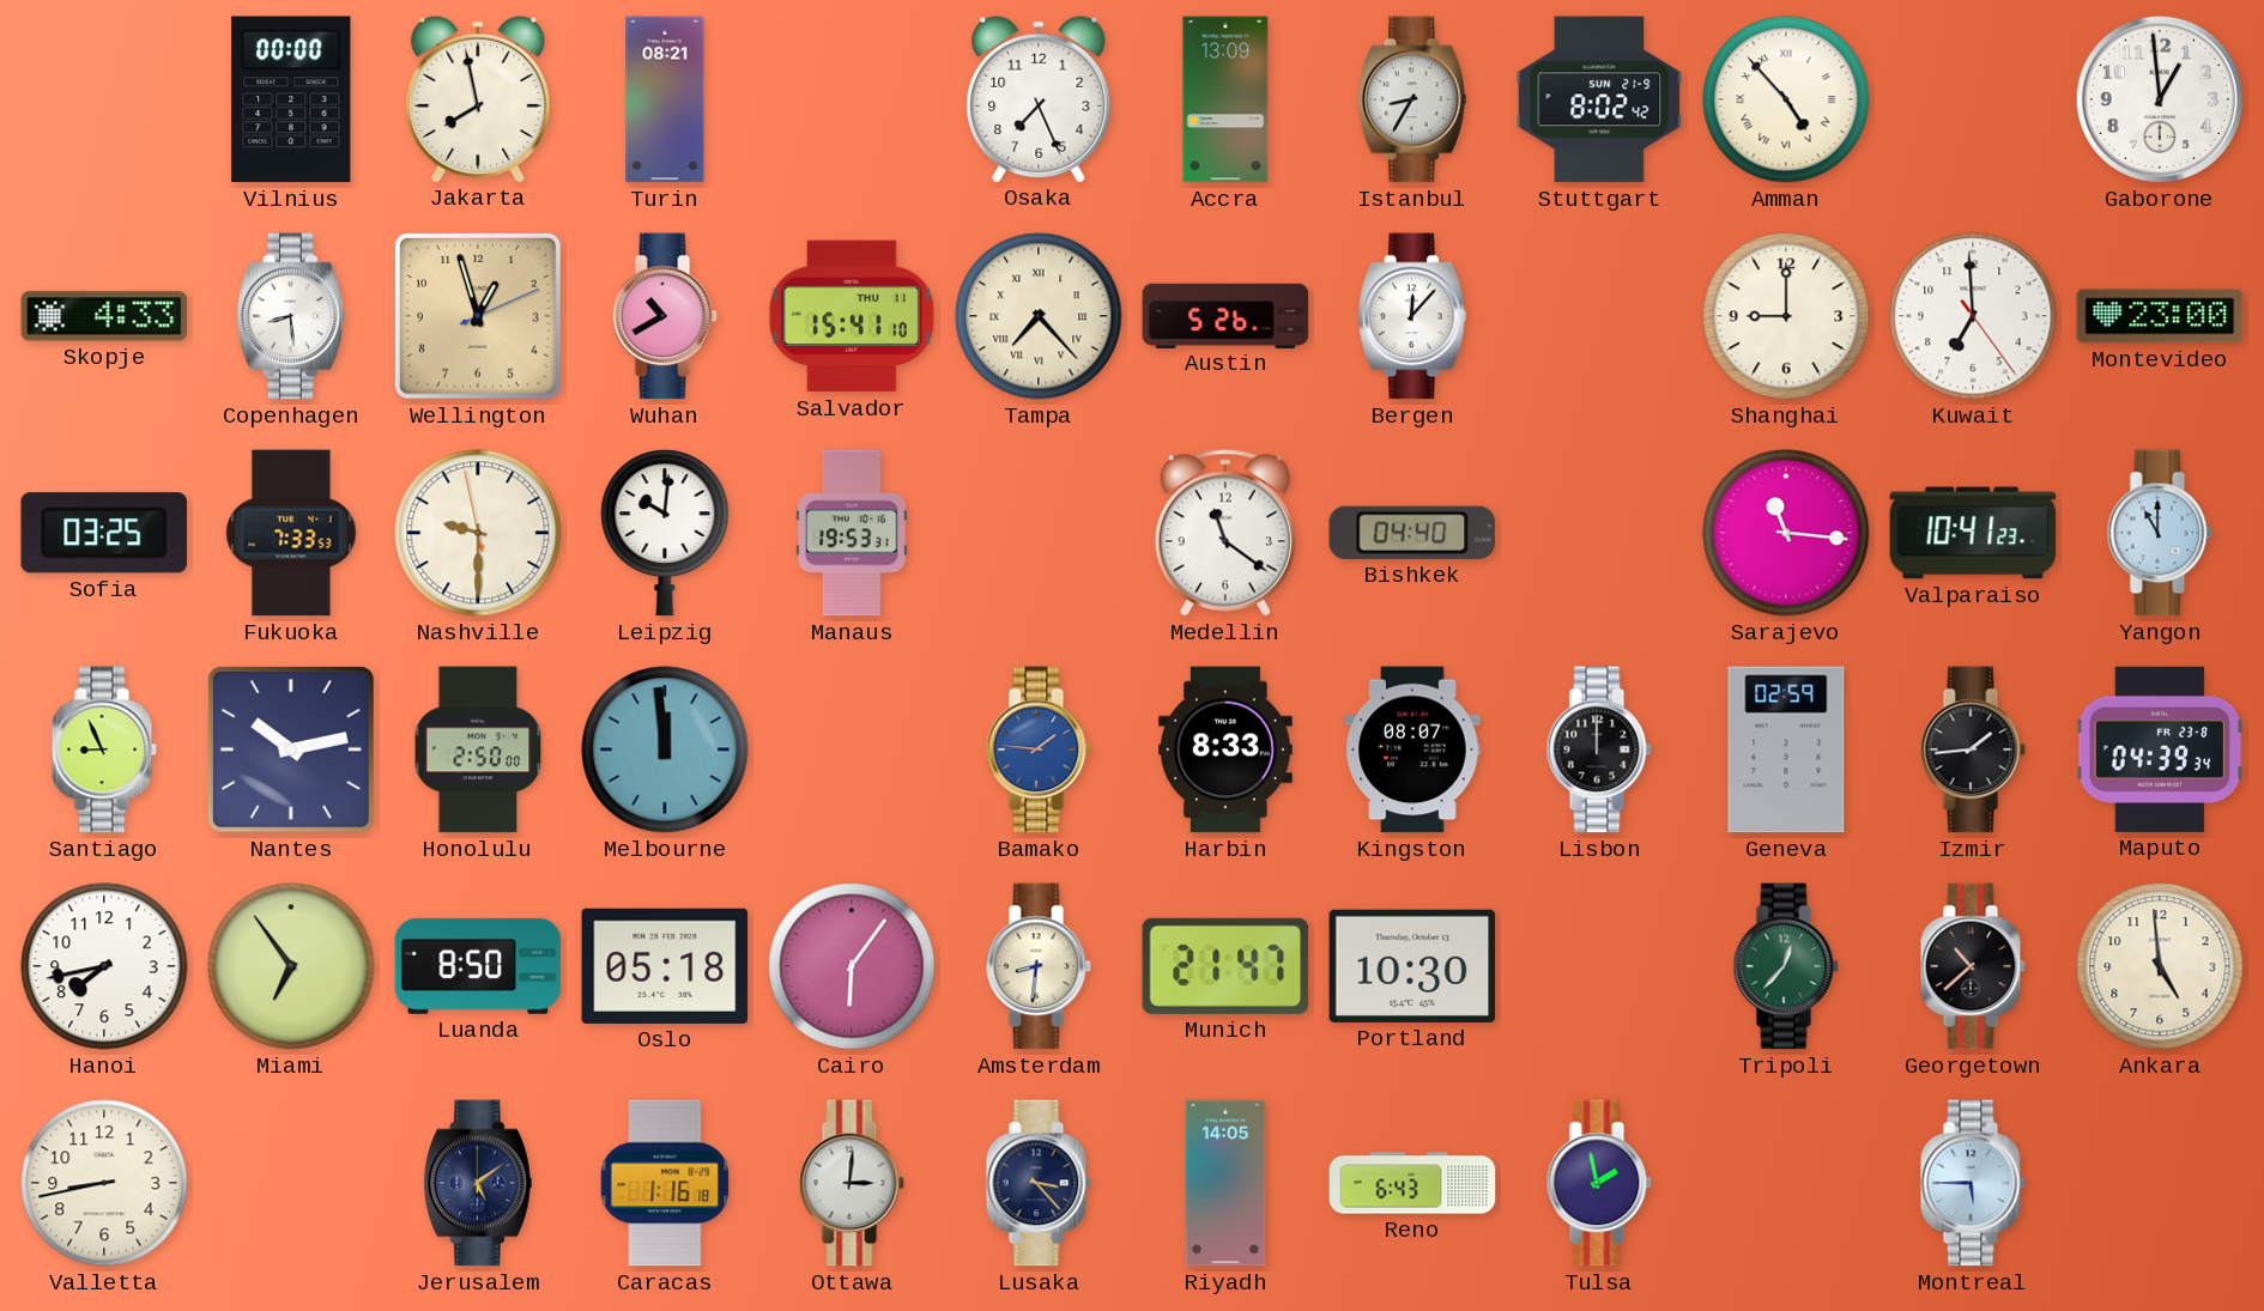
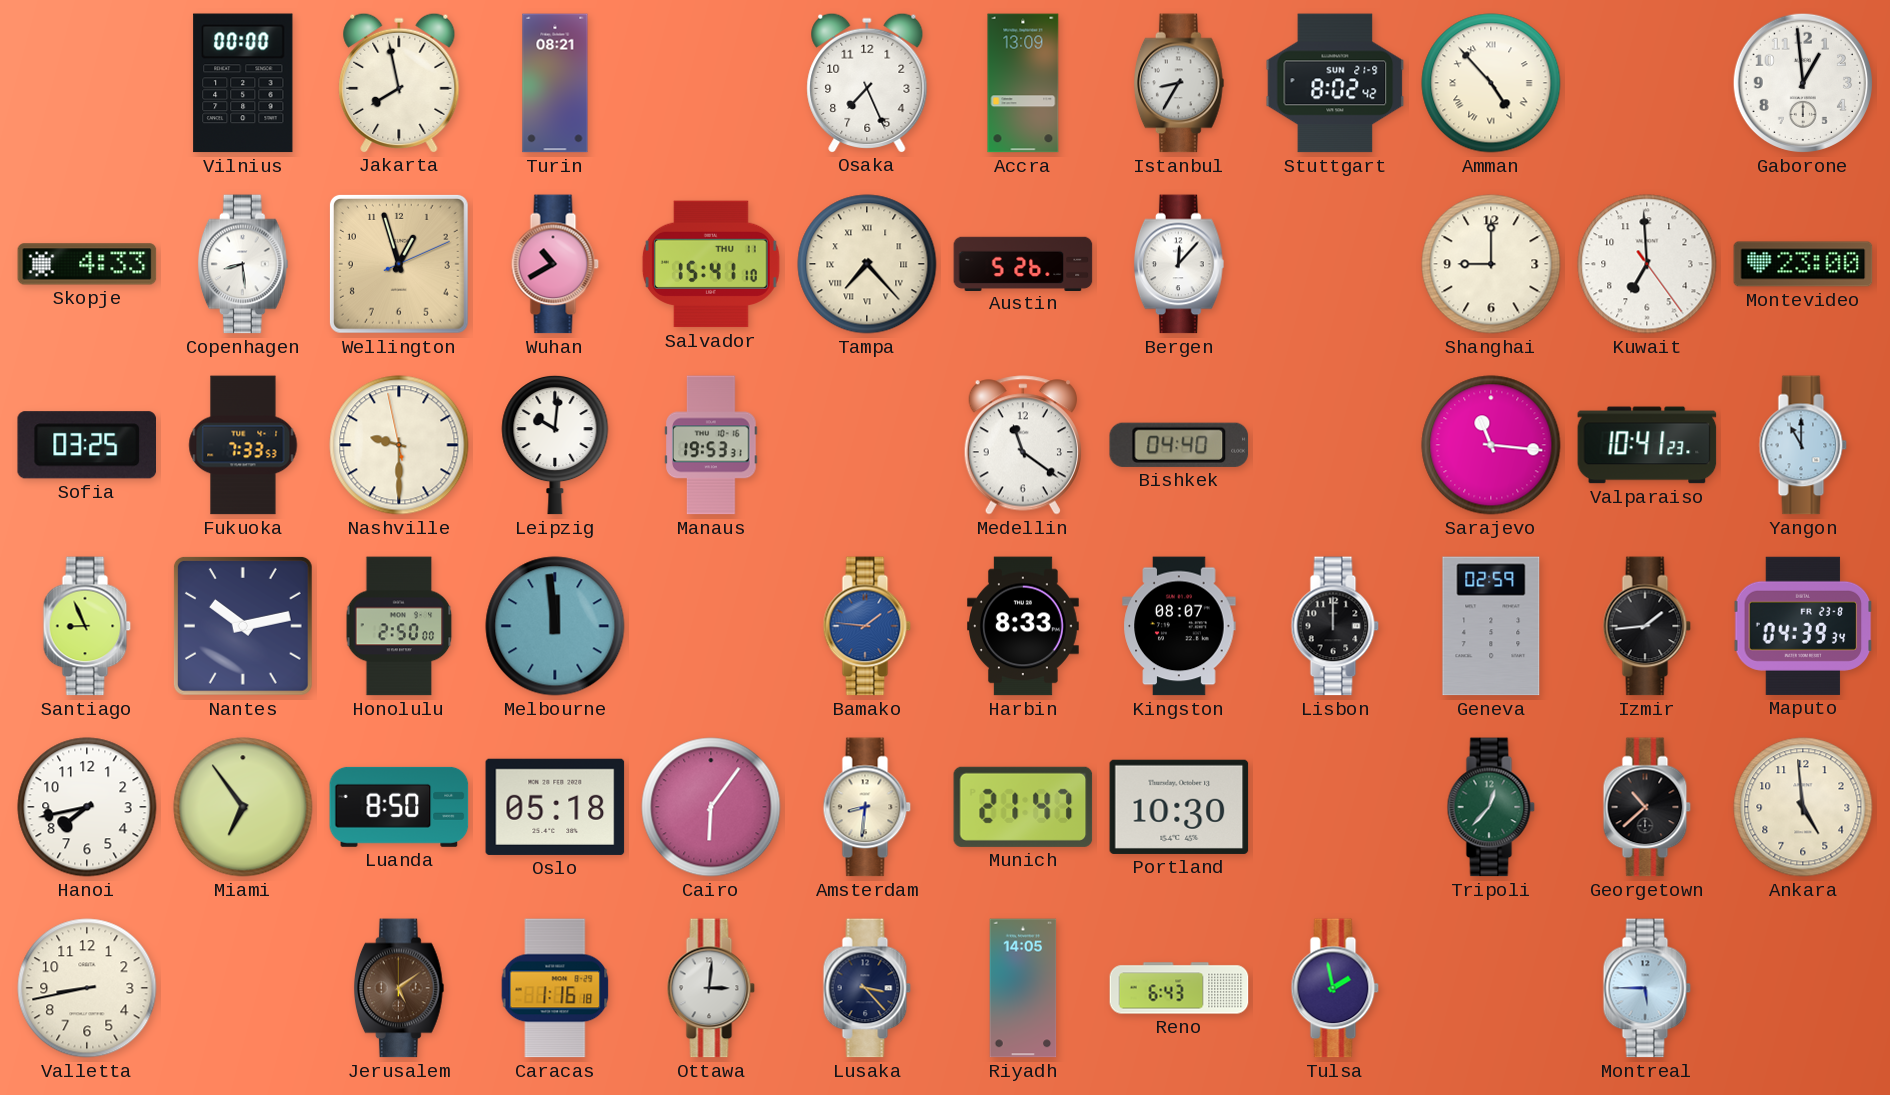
Jerusalem dial: navy -> brown (399, 988)
